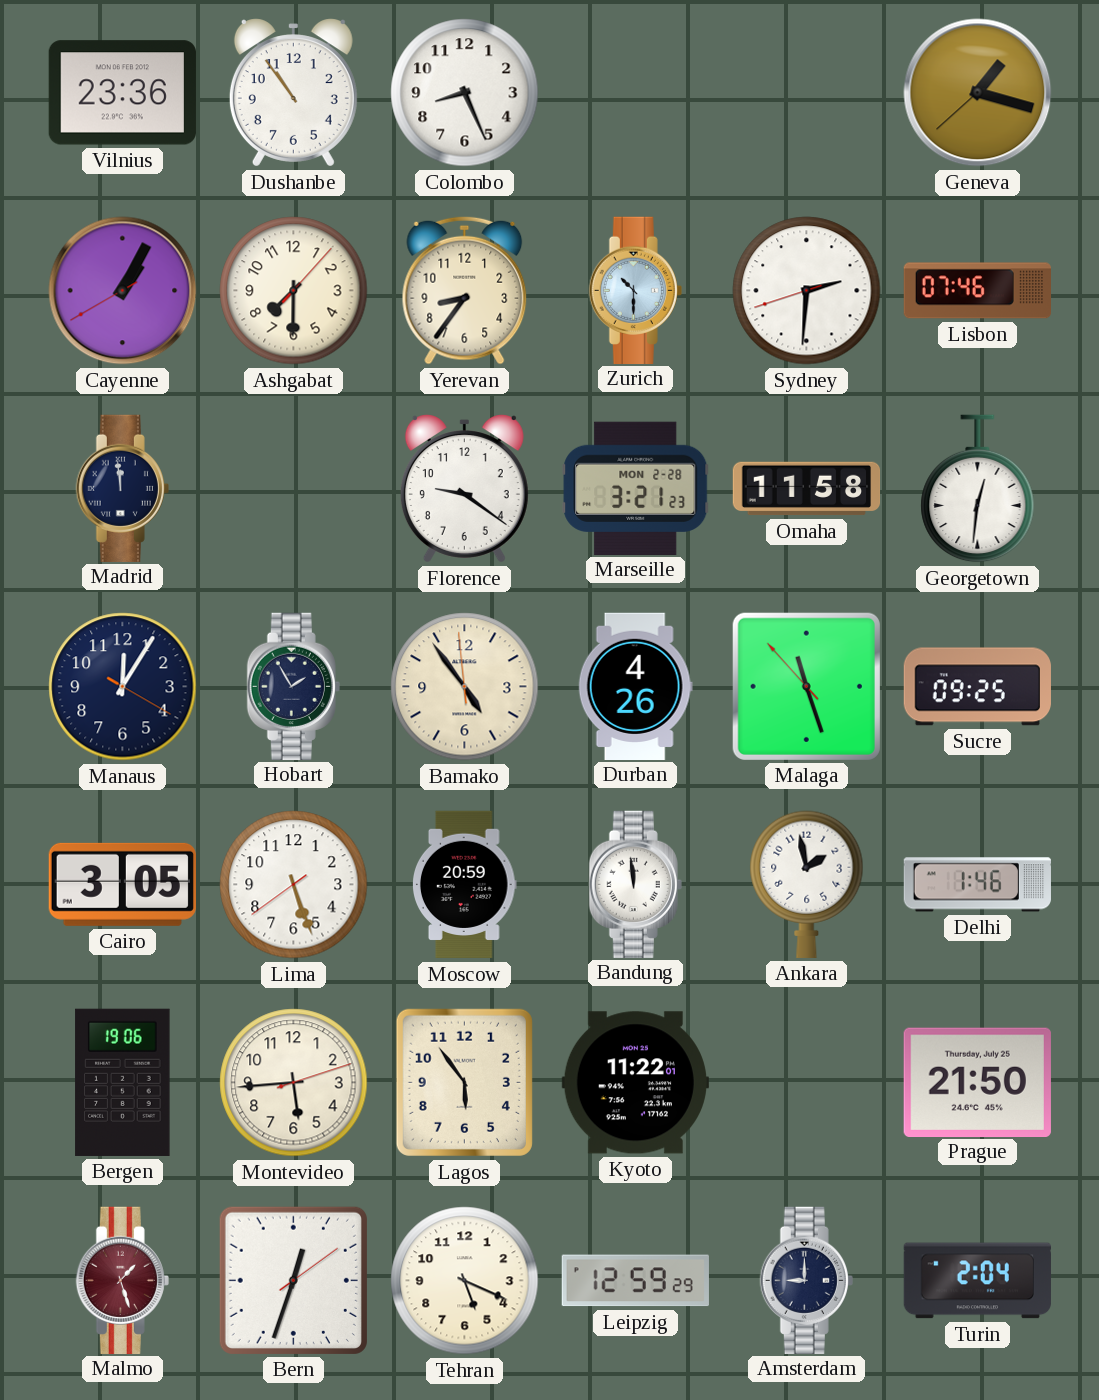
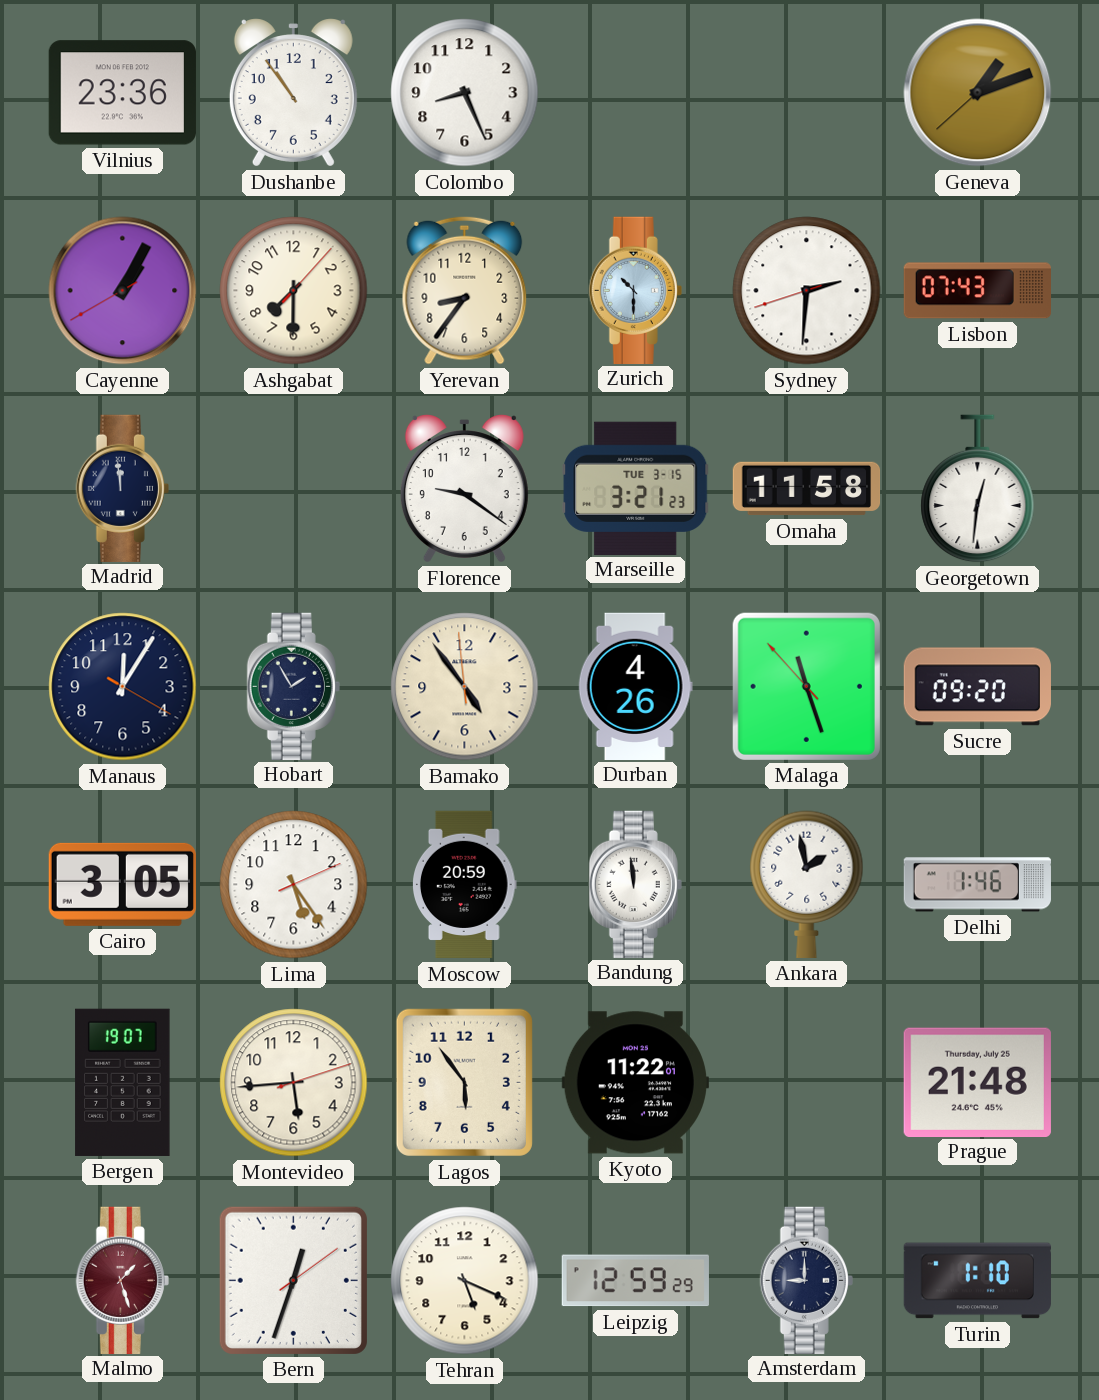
Geneva: 1:17 -> 1:11 (978, 93)
Lisbon: 07:46 -> 07:43 (977, 291)
Marseille date: MON 2-28 -> TUE 3-15 (636, 488)
Sucre: 09:25 -> 09:20 (977, 687)
Lima: 5:26 -> 5:24 (294, 885)
Bergen: 19:06 -> 19:07 (123, 1082)
Prague: 21:50 -> 21:48 (977, 1082)
Turin: 2:04 -> 1:10 (977, 1281)
